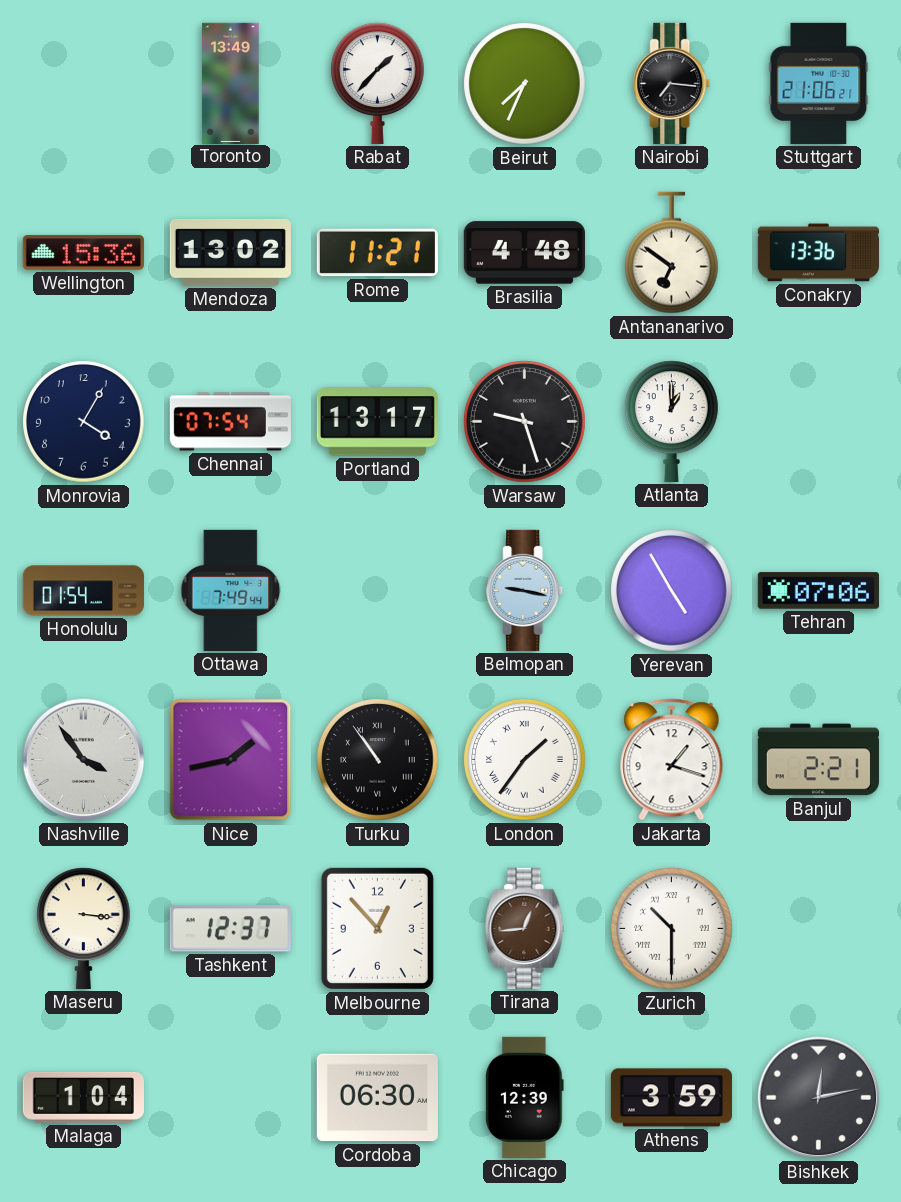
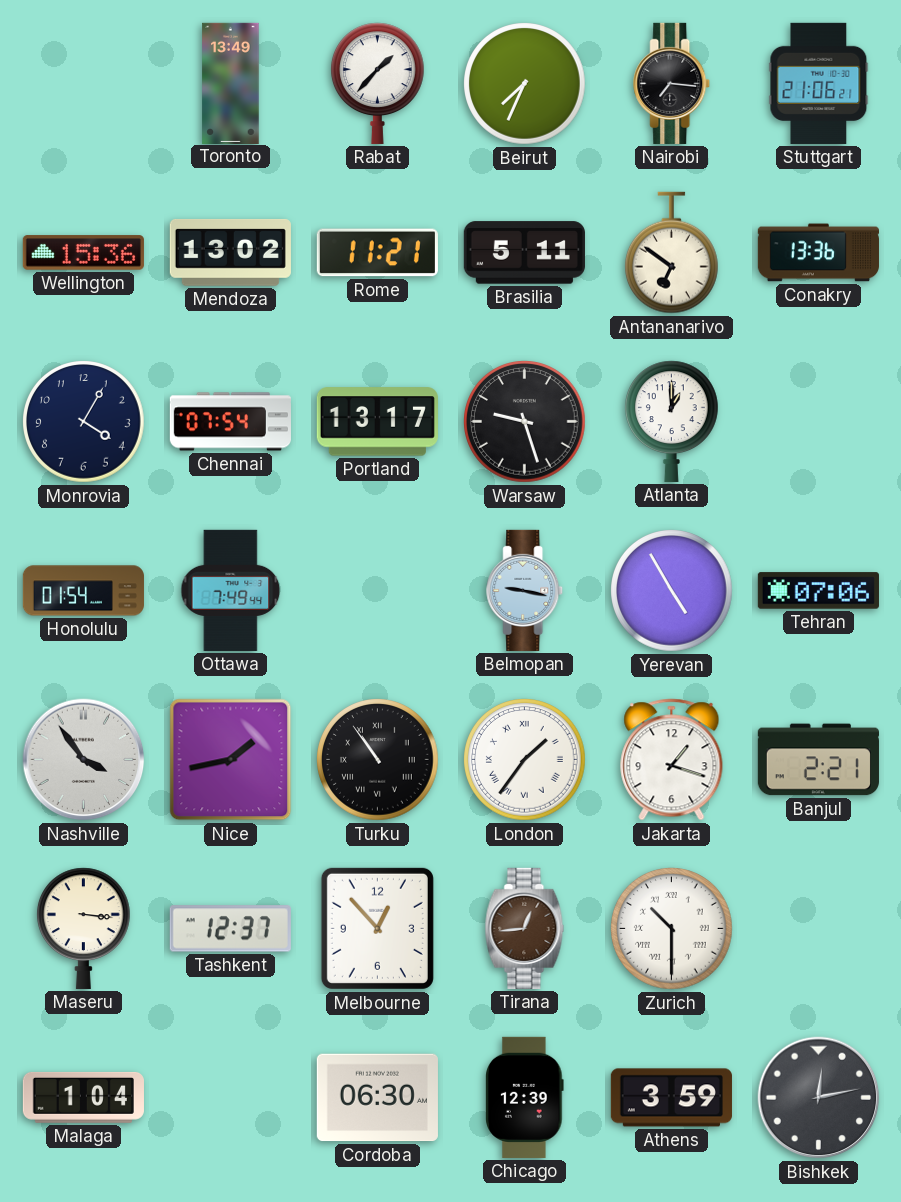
Brasilia: 4:48 -> 5:11 (524, 253)
